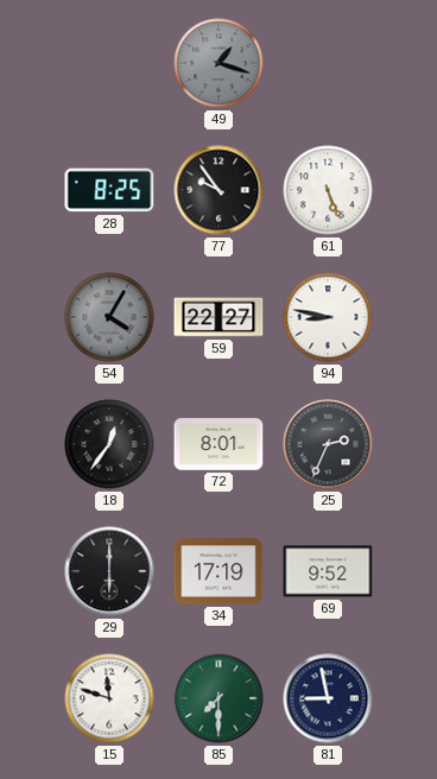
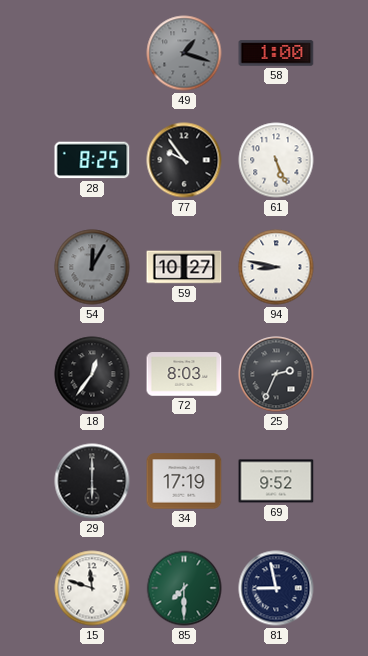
58: none -> 1:00 (276, 53)
54: 4:05 -> 12:05 (92, 267)
59: 22:27 -> 10:27 (184, 267)
72: 8:01 -> 8:03 (184, 374)
